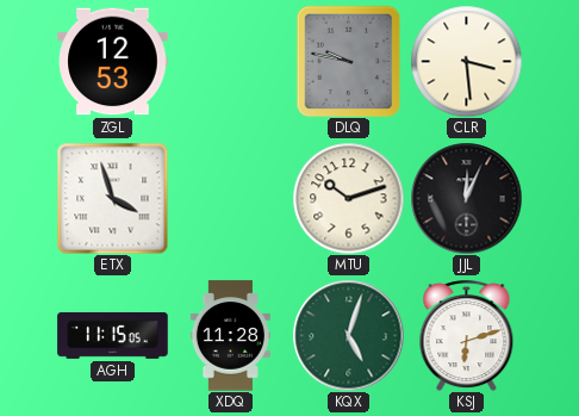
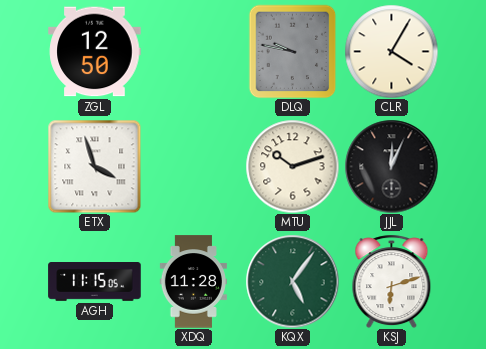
ZGL: 12:53 -> 12:50 (95, 52)
CLR: 3:29 -> 4:05 (391, 51)
KQX: 5:03 -> 5:06 (292, 281)
